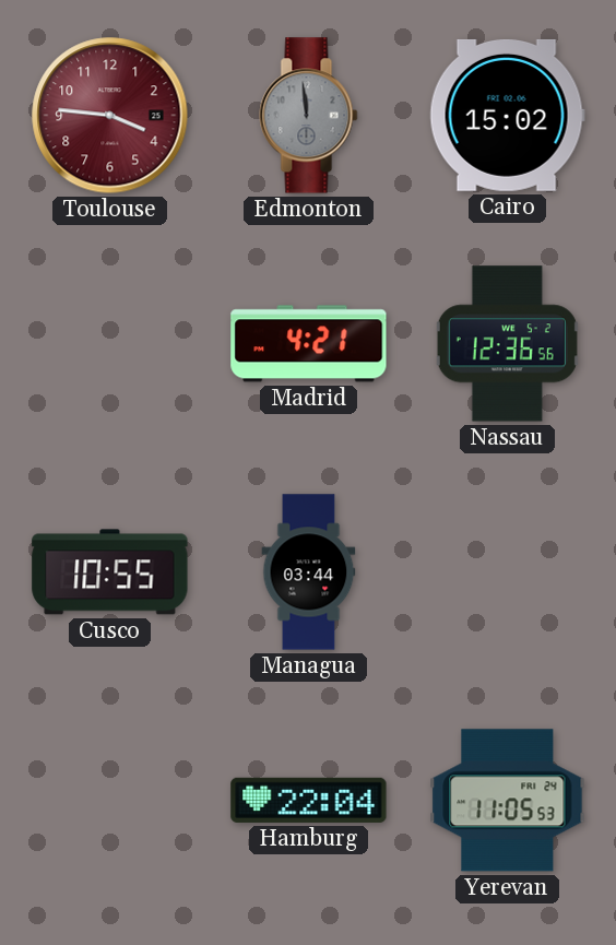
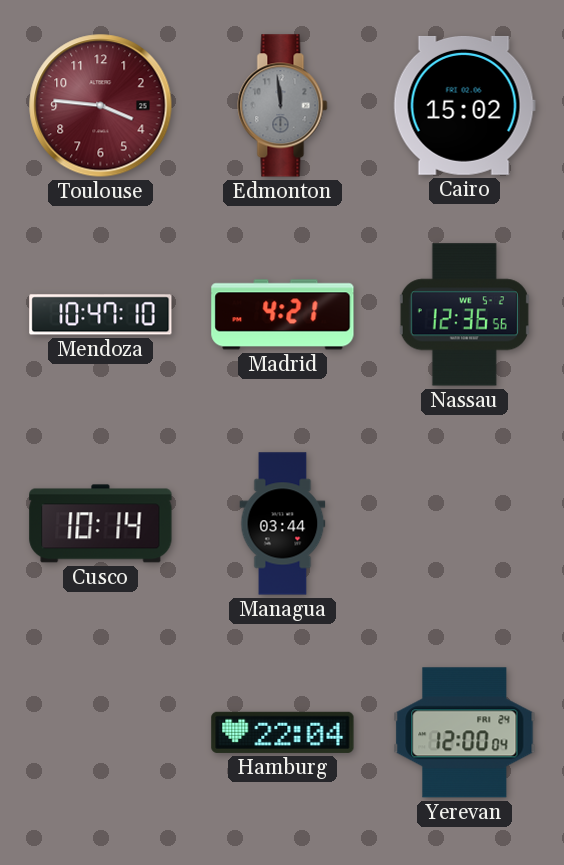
Mendoza: none -> 10:47 (101, 315)
Cusco: 10:55 -> 10:14 (101, 524)
Yerevan: 11:05 -> 12:00 (465, 733)
